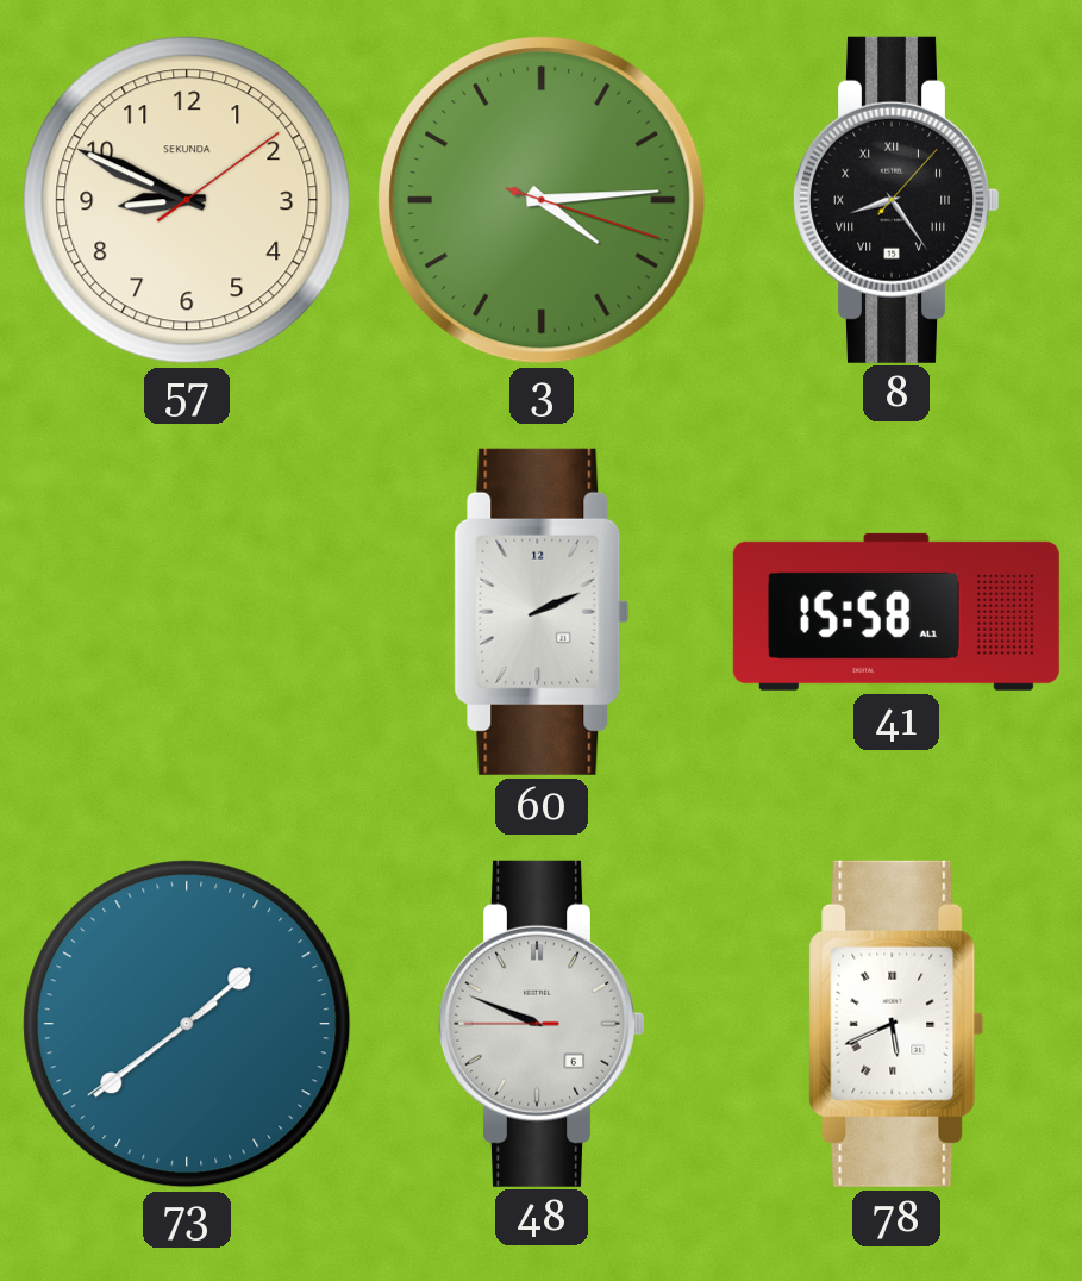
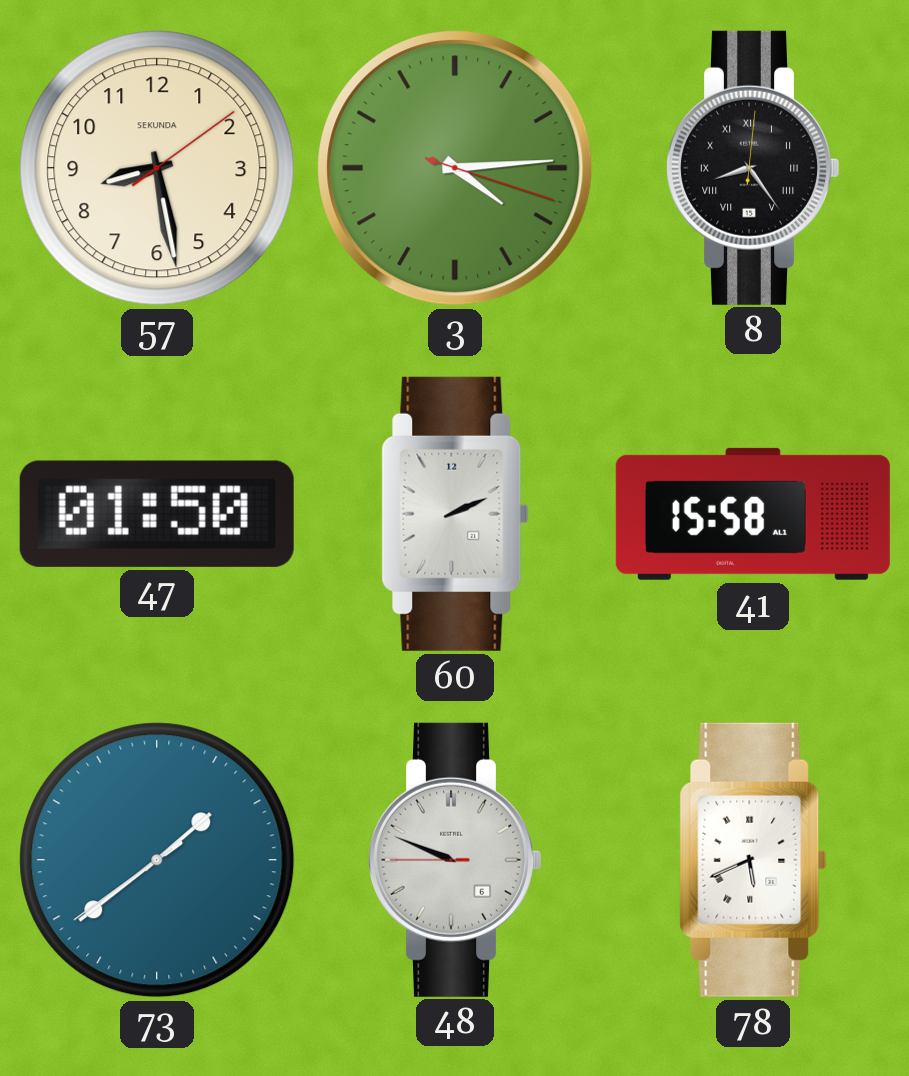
57: 8:49 -> 8:28 (157, 168)
8: 8:24:07 -> 8:24:01 (753, 168)
47: none -> 01:50 (157, 514)
